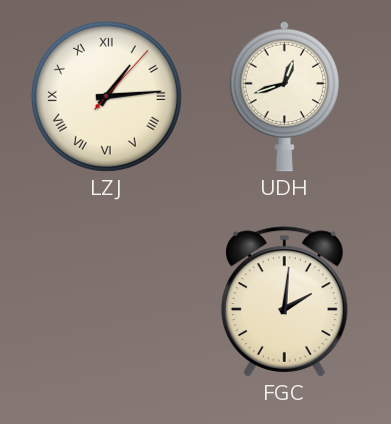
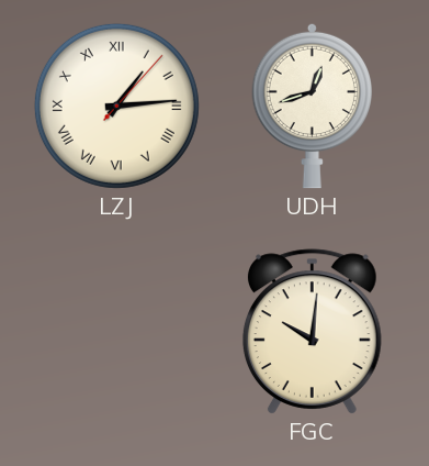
FGC: 2:01 -> 10:01 (312, 332)
